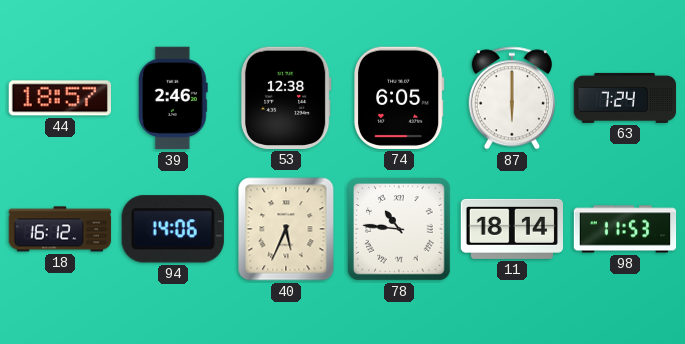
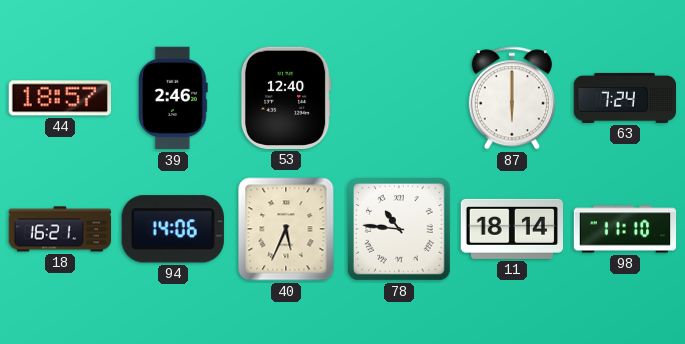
53: 12:38 -> 12:40 (286, 98)
74: 6:05 -> none (399, 98)
18: 16:12 -> 16:21 (60, 229)
98: 11:53 -> 11:10 (625, 229)
